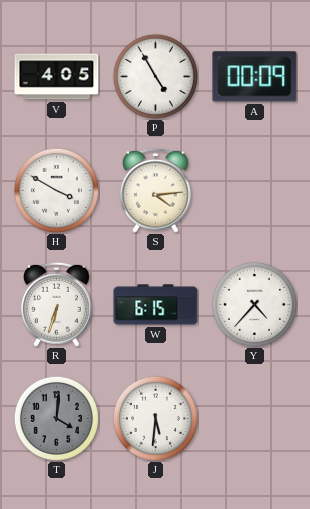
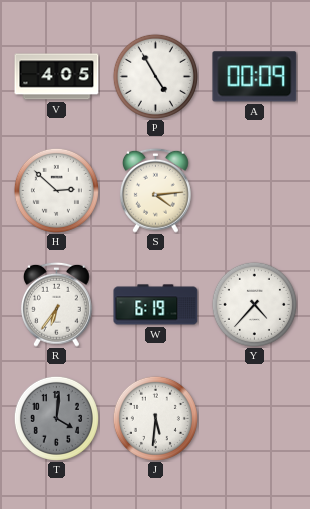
H: 3:50 -> 2:52 (56, 190)
R: 6:33 -> 6:36 (56, 304)
W: 6:15 -> 6:19 (156, 305)
